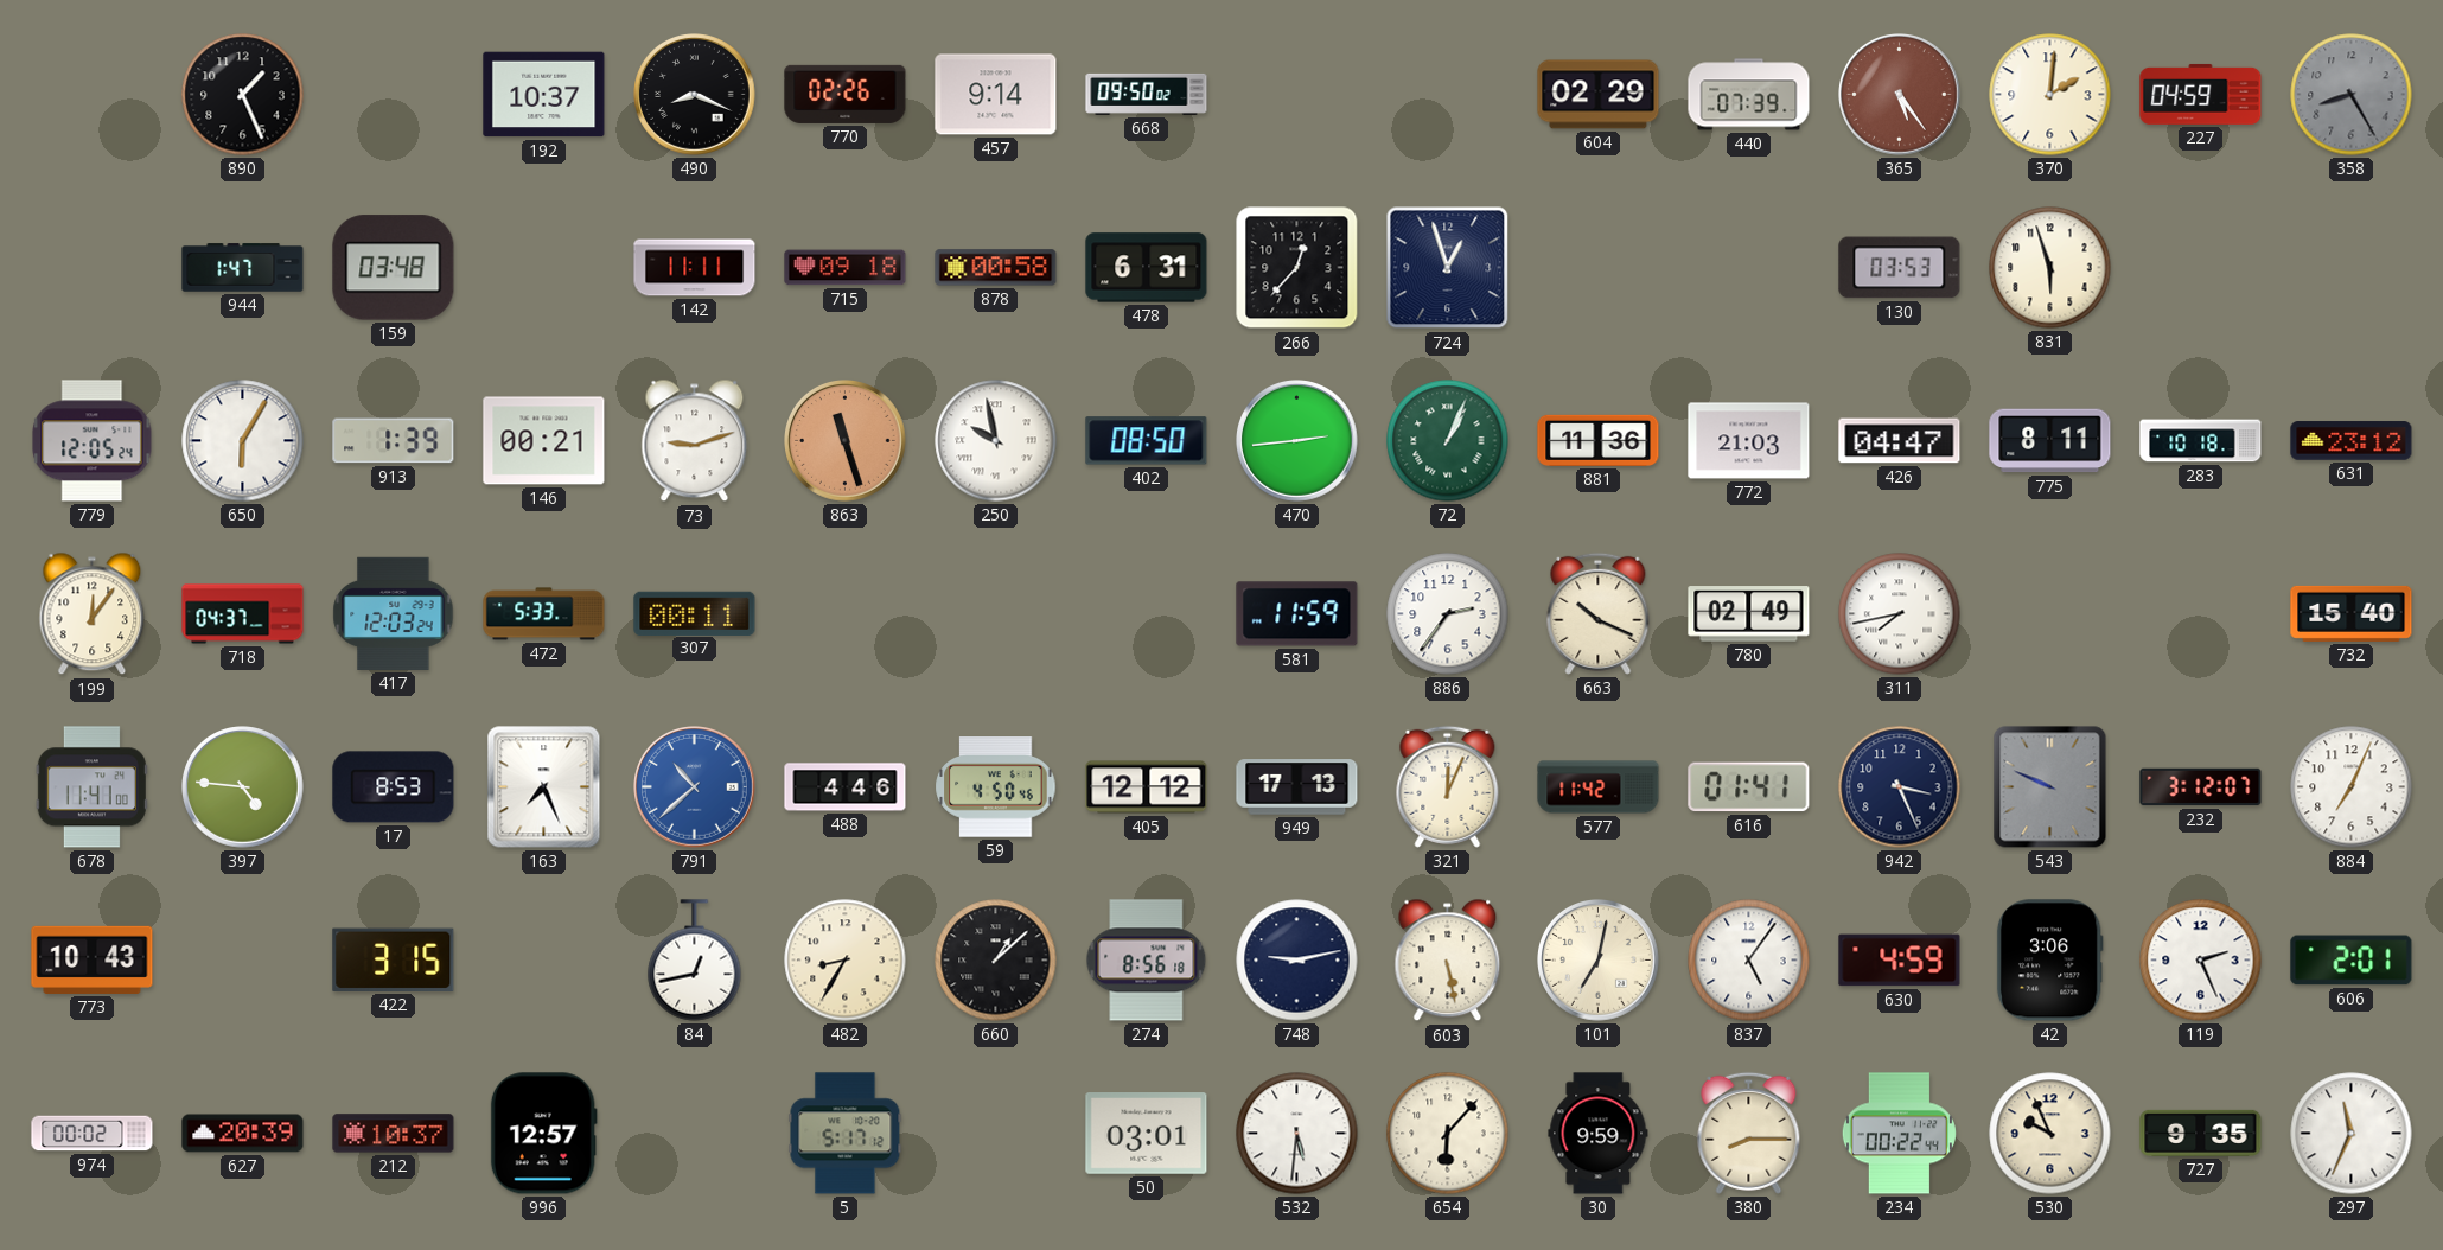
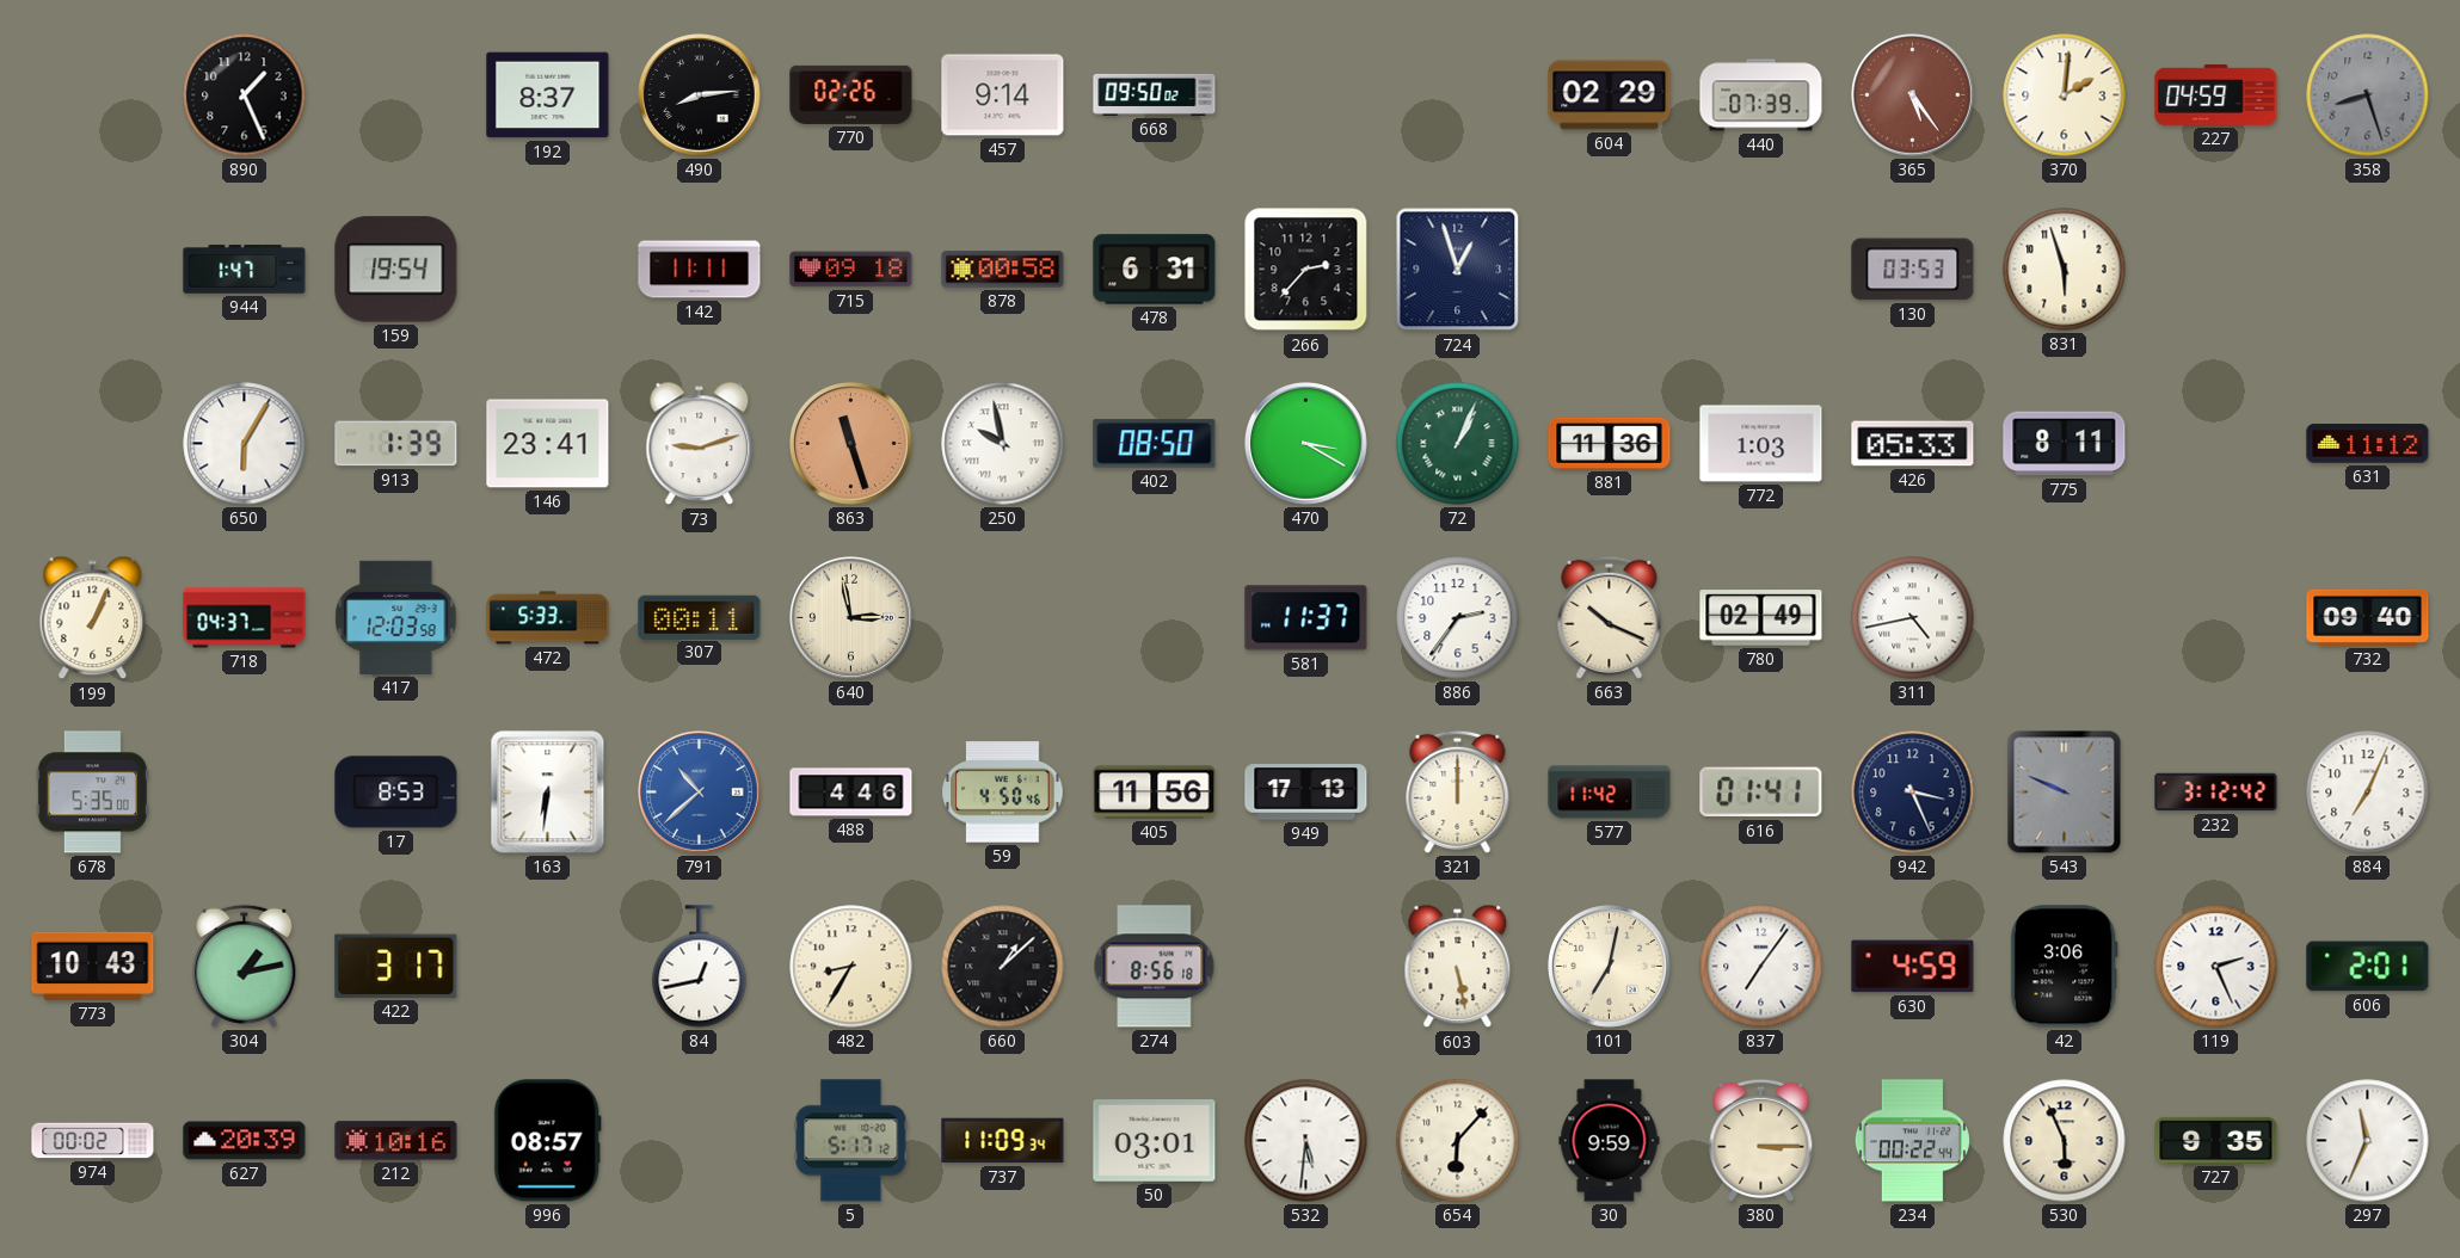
192: 10:37 -> 8:37 (548, 95)
490: 8:19 -> 8:14 (700, 95)
358: 8:25 -> 8:27 (2368, 95)
159: 03:48 -> 19:54 (396, 270)
266: 12:37 -> 2:37 (1306, 270)
779: 12:05 -> none (93, 441)
146: 00:21 -> 23:41 (548, 444)
470: 2:44 -> 3:20 (1306, 444)
772: 21:03 -> 1:03 (1761, 444)
426: 04:47 -> 05:33 (1913, 444)
283: 10:18 -> none (2201, 441)
631: 23:12 -> 11:12 (2368, 444)
199: 12:06 -> 1:04 (93, 618)
417: 12:03:24 -> 12:03:58 (396, 617)
640: none -> 2:58 (851, 618)
581: 11:59 -> 11:37 (1306, 618)
311: 7:43 -> 4:43 (1913, 618)
732: 15:40 -> 09:40 (2368, 617)
678: 11:41 -> 5:35 (92, 793)
397: 4:46 -> none (243, 787)
163: 7:26 -> 6:31 (548, 793)
405: 12:12 -> 11:56 (1155, 793)
321: 12:04 -> 12:00 (1458, 791)
232: 3:12:07 -> 3:12:42 (2216, 793)
304: none -> 1:13 (245, 966)
422: 3:15 -> 3:17 (396, 966)
748: 9:13 -> none (1297, 961)
837: 5:06 -> 7:06 (1761, 967)
212: 10:37 -> 10:16 (396, 1141)
996: 12:57 -> 08:57 (547, 1141)
737: none -> 11:09 (1003, 1141)
380: 8:15 -> 3:15 (1761, 1140)
530: 9:56 -> 5:56 (2065, 1141)
